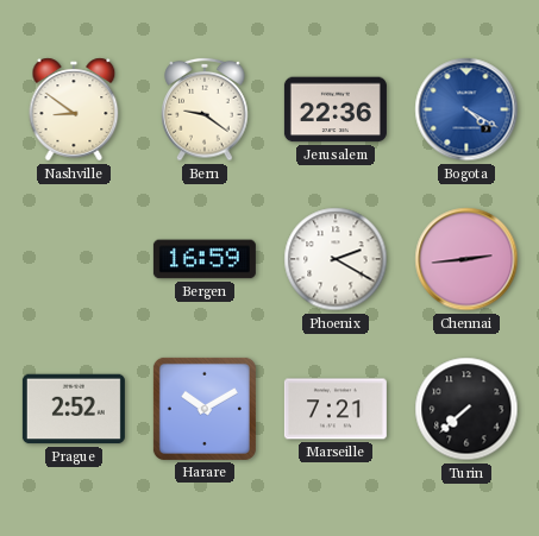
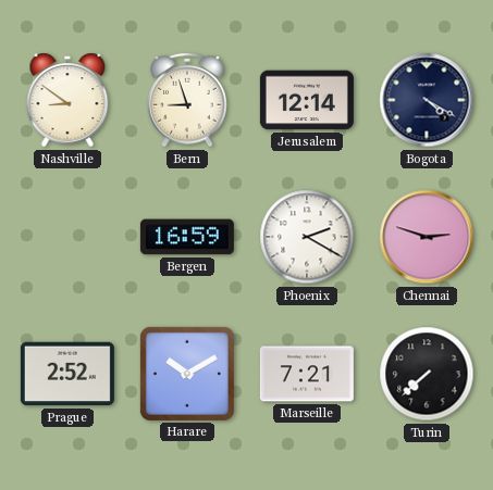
Bern: 9:21 -> 8:57 (187, 100)
Jerusalem: 22:36 -> 12:14 (307, 100)
Bogota dial: blue -> navy (427, 100)
Chennai: 2:44 -> 2:48 (427, 237)
